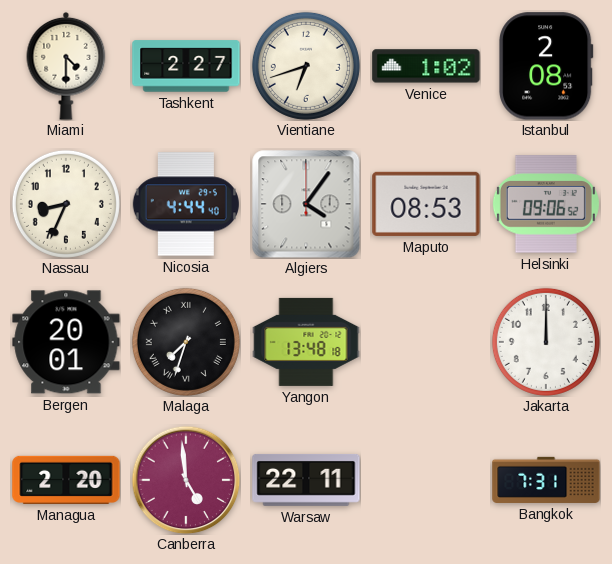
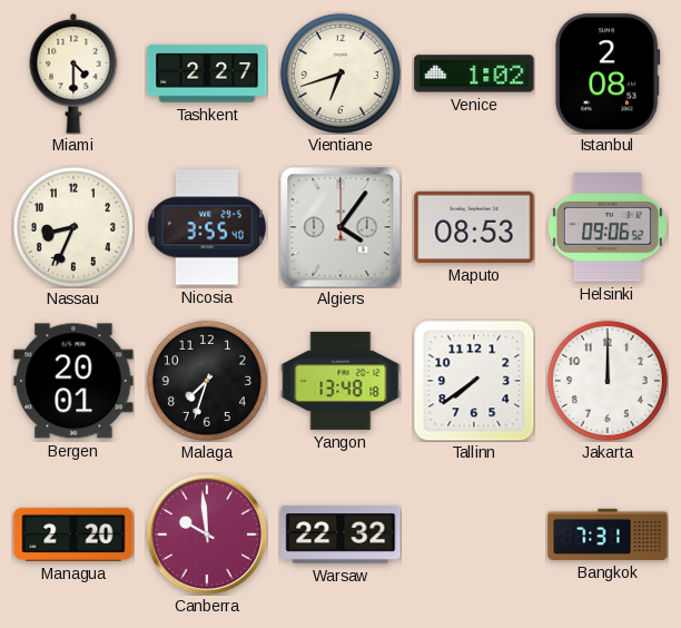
Nicosia: 4:44 -> 3:55 (207, 227)
Malaga numerals: Roman -> Arabic (207, 381)
Tallinn: none -> 7:39 (474, 381)
Canberra: 4:59 -> 9:59 (207, 534)
Warsaw: 22:11 -> 22:32 (340, 534)
